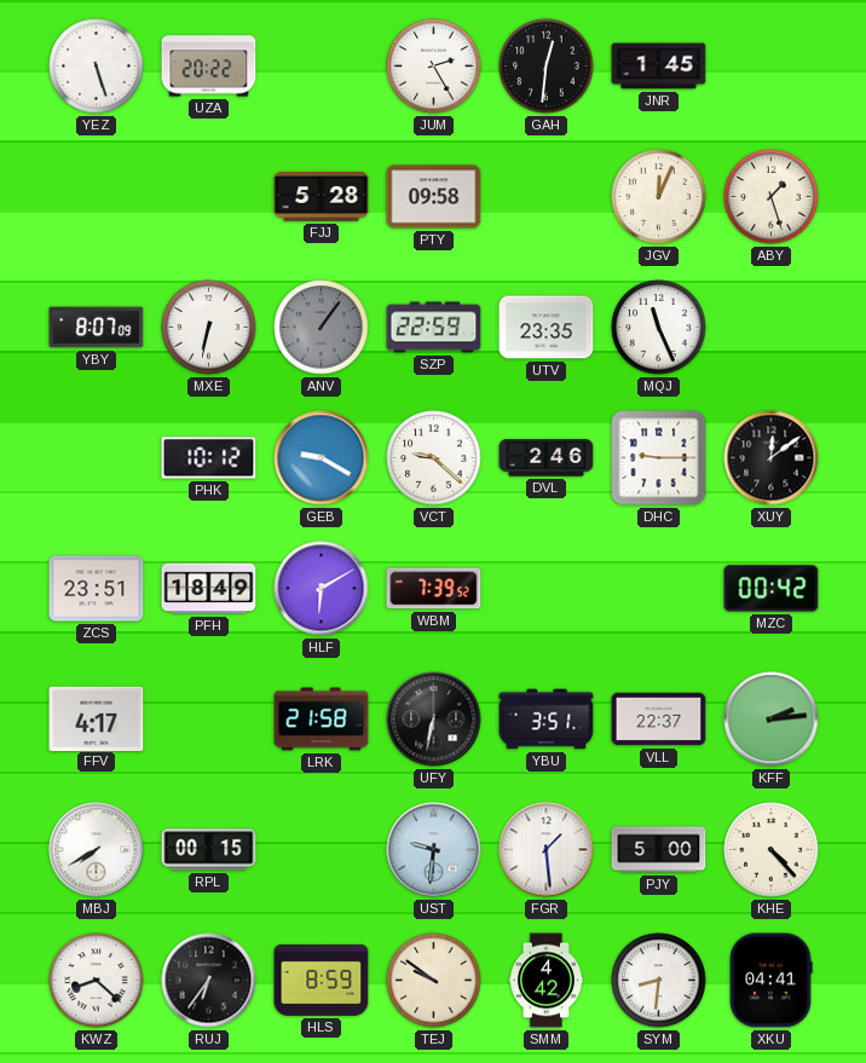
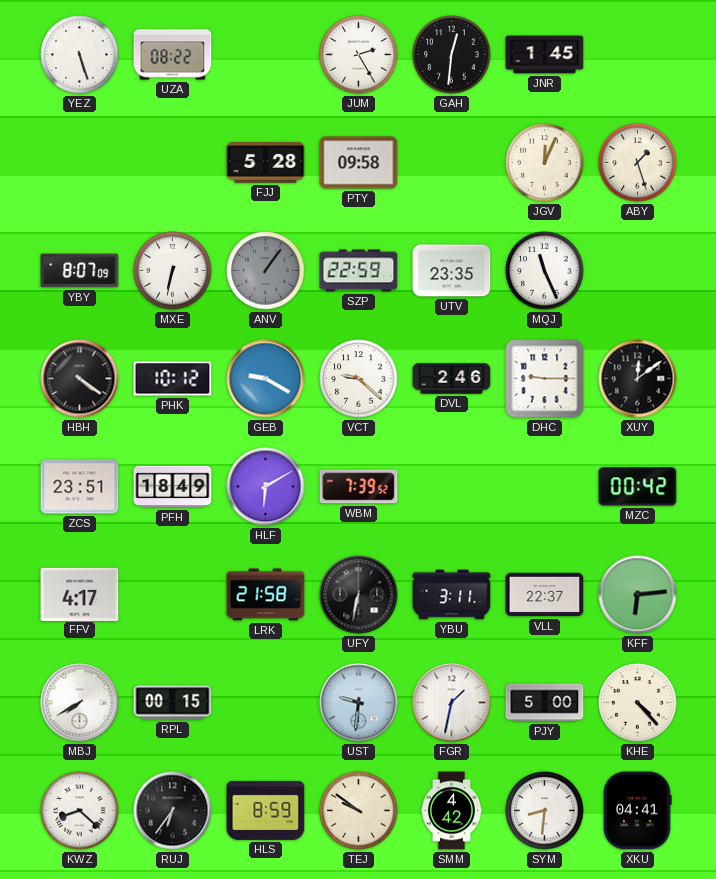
UZA: 20:22 -> 08:22 (173, 55)
HBH: none -> 4:21 (80, 379)
YBU: 3:51 -> 3:11 (452, 595)
KFF: 2:14 -> 6:14 (638, 595)
FGR: 1:29 -> 1:32 (452, 703)
